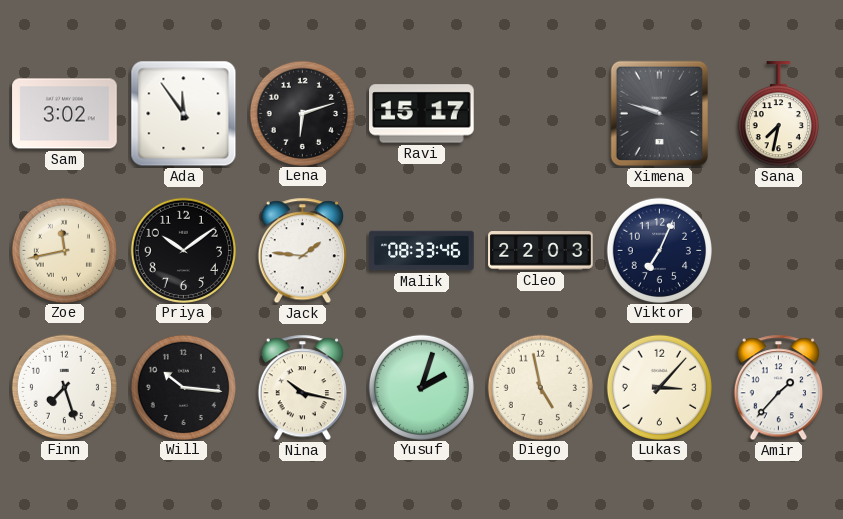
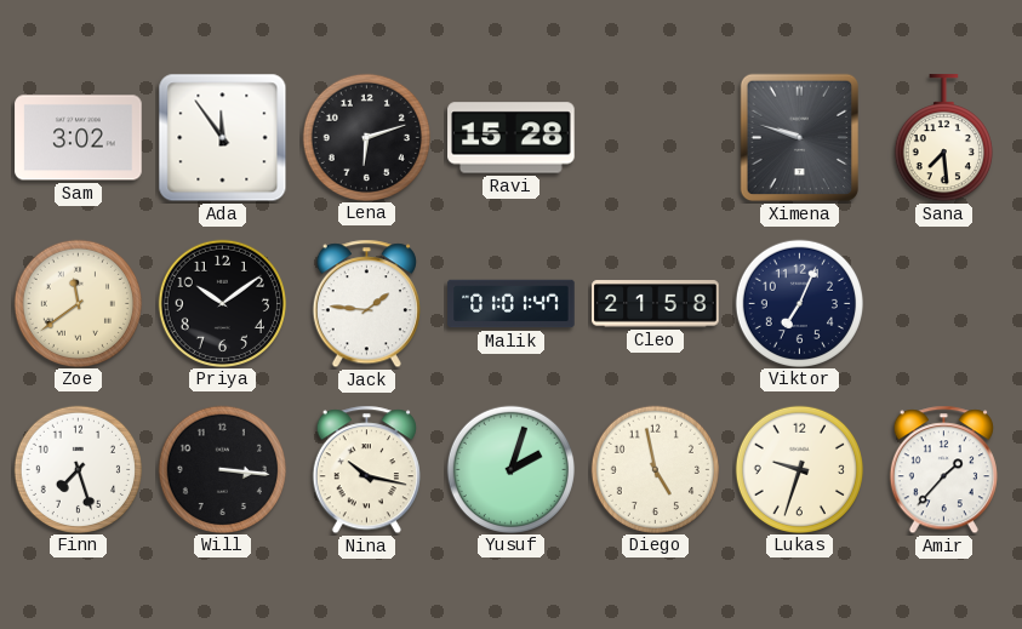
Ravi: 15:17 -> 15:28 (512, 138)
Sana: 7:32 -> 7:29 (943, 138)
Zoe: 11:43 -> 11:39 (78, 303)
Malik: 08:33 -> 01:01 (512, 304)
Cleo: 22:03 -> 21:58 (656, 304)
Will: 10:16 -> 3:16 (222, 469)
Lukas: 3:07 -> 9:33 (799, 469)
